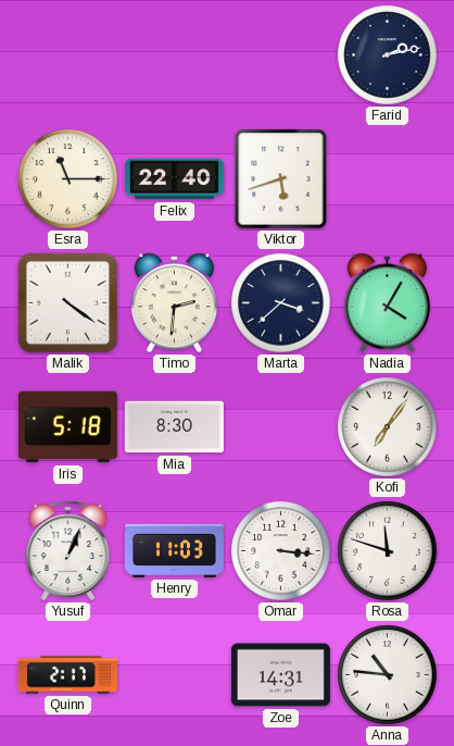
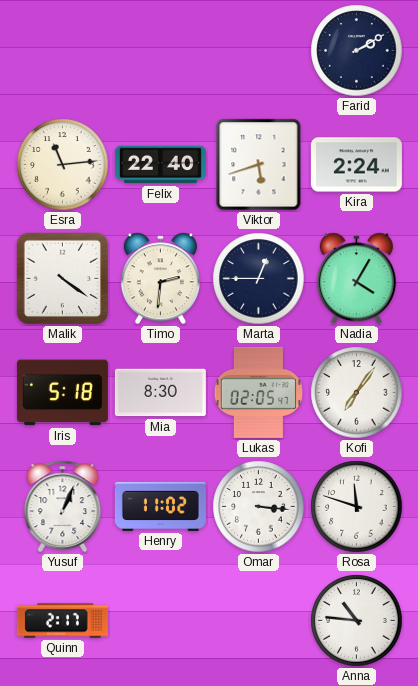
Farid: 2:13 -> 2:10 (357, 51)
Esra: 11:15 -> 11:14 (63, 165)
Kira: none -> 2:24 (356, 165)
Marta: 3:38 -> 12:45 (259, 279)
Lukas: none -> 02:05 (258, 392)
Henry: 11:03 -> 11:02 (160, 506)
Zoe: 14:31 -> none (280, 675)
